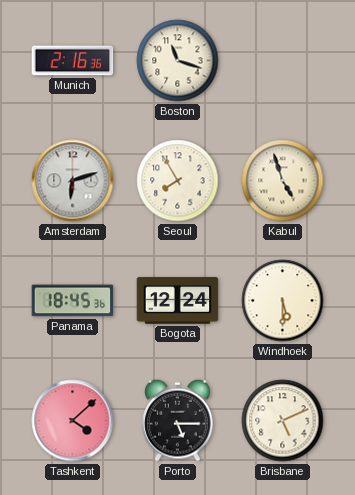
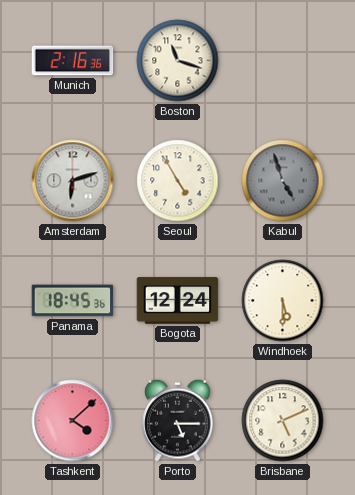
Seoul: 7:55 -> 4:55 (178, 181)
Kabul dial: cream -> grey (283, 181)
